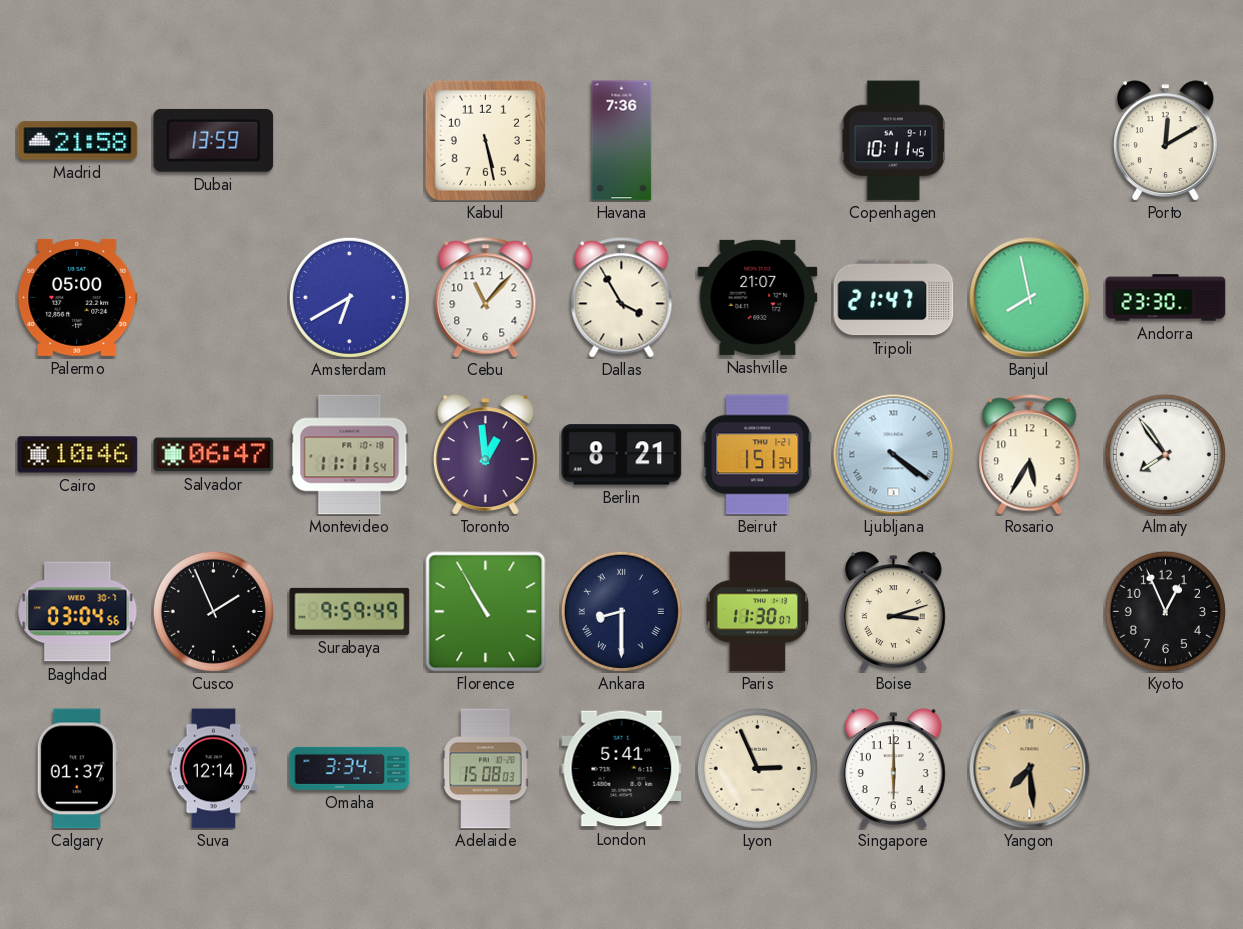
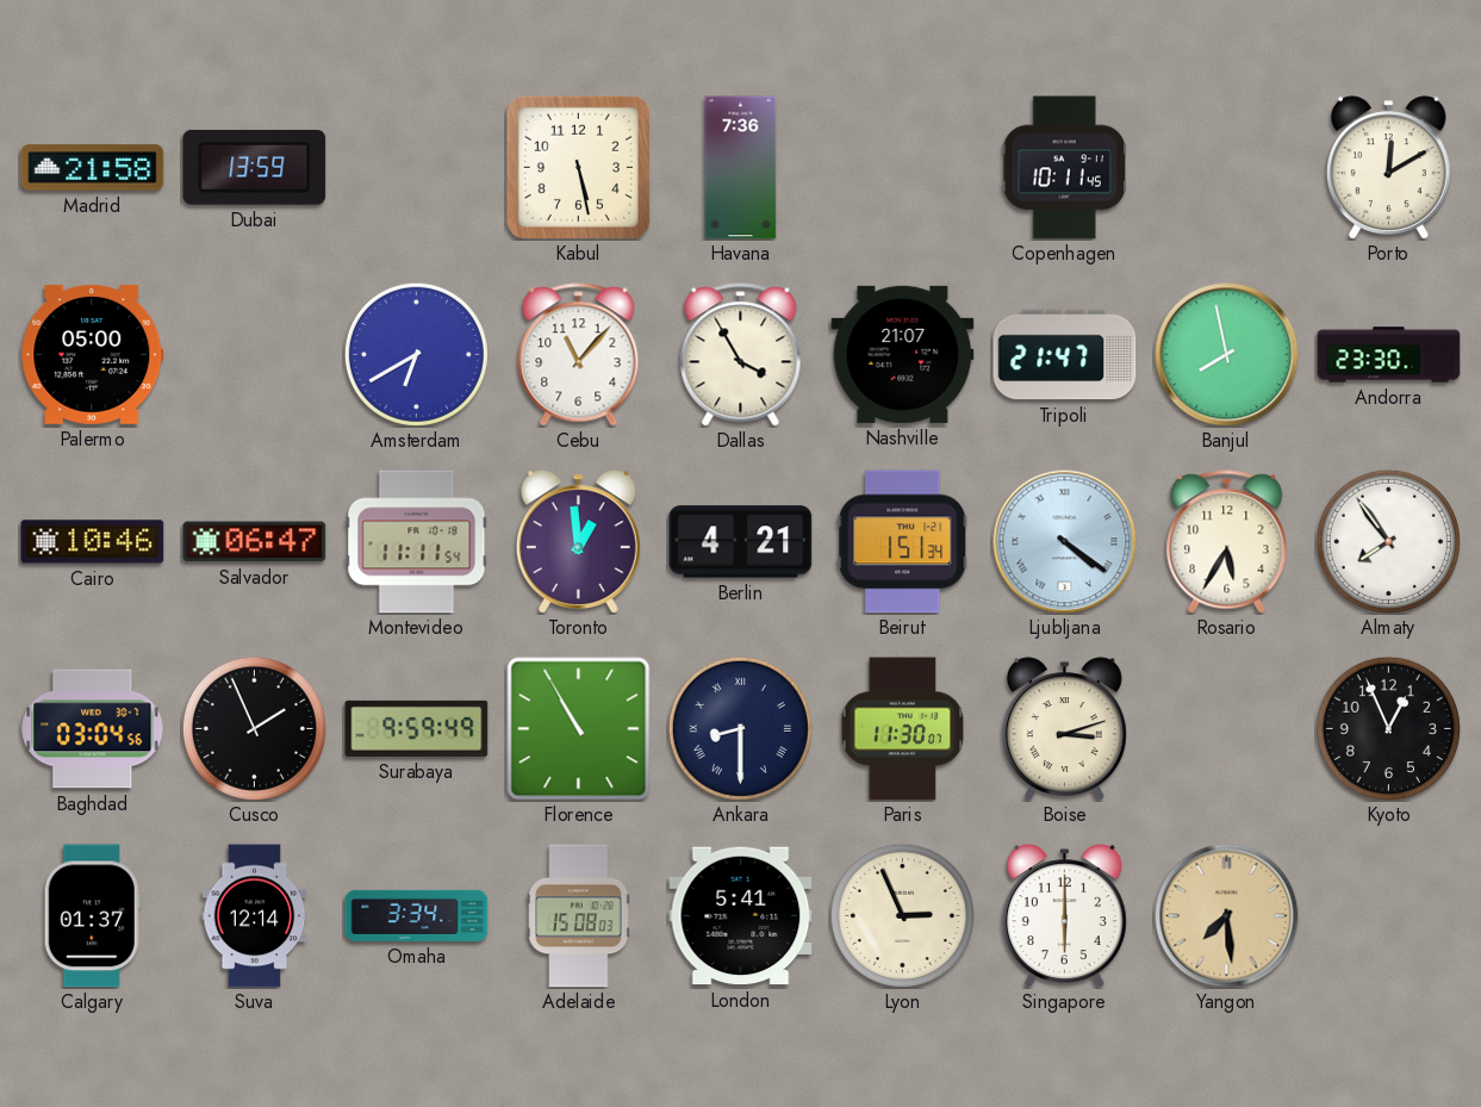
Berlin: 8:21 -> 4:21 (741, 542)
